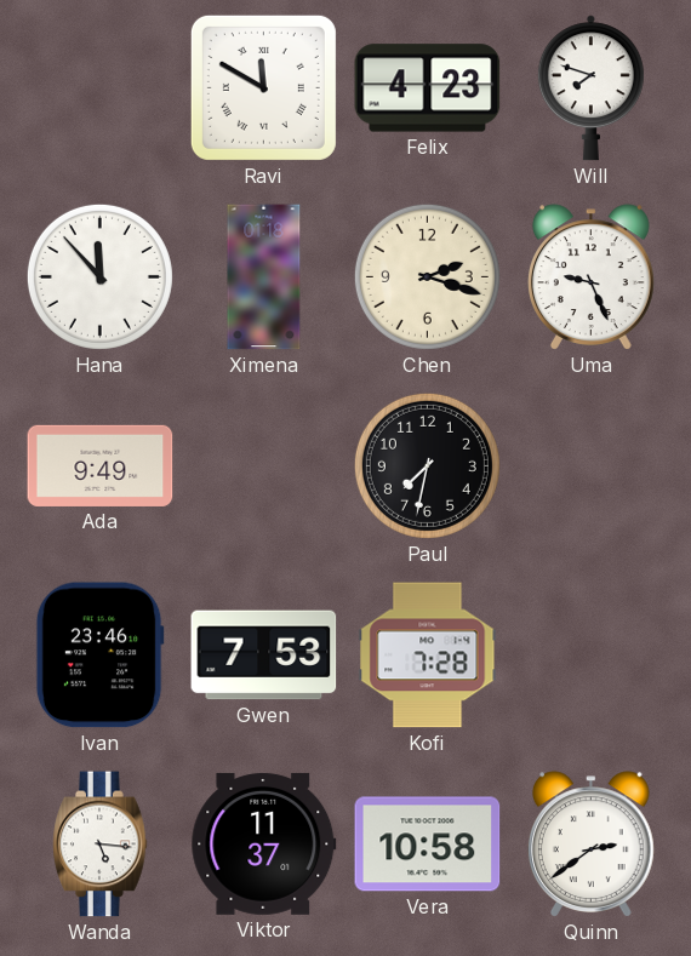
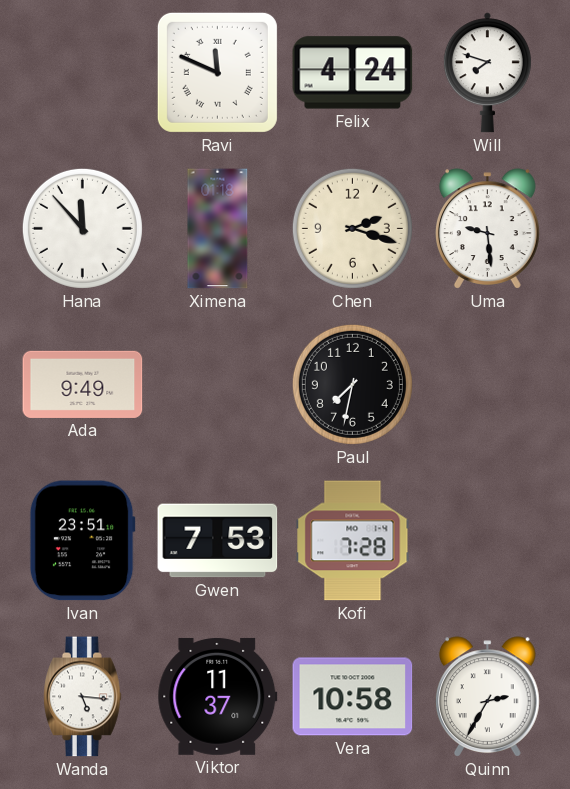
Ravi: 11:50 -> 11:49 (217, 72)
Felix: 4:23 -> 4:24 (353, 73)
Uma: 9:26 -> 9:29 (488, 229)
Ivan: 23:46 -> 23:51 (82, 541)
Quinn: 2:39 -> 2:35 (488, 697)
